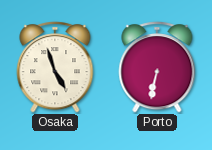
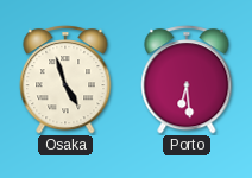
Porto: 6:32 -> 6:29 (187, 80)
